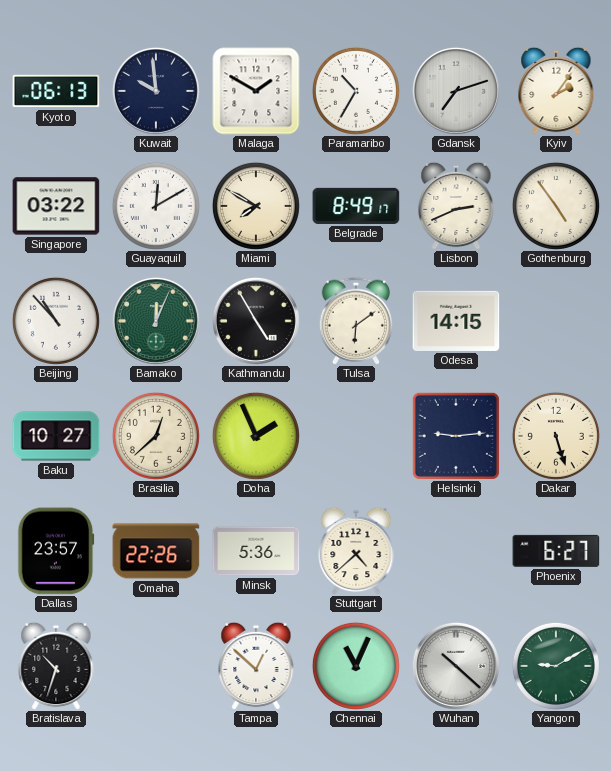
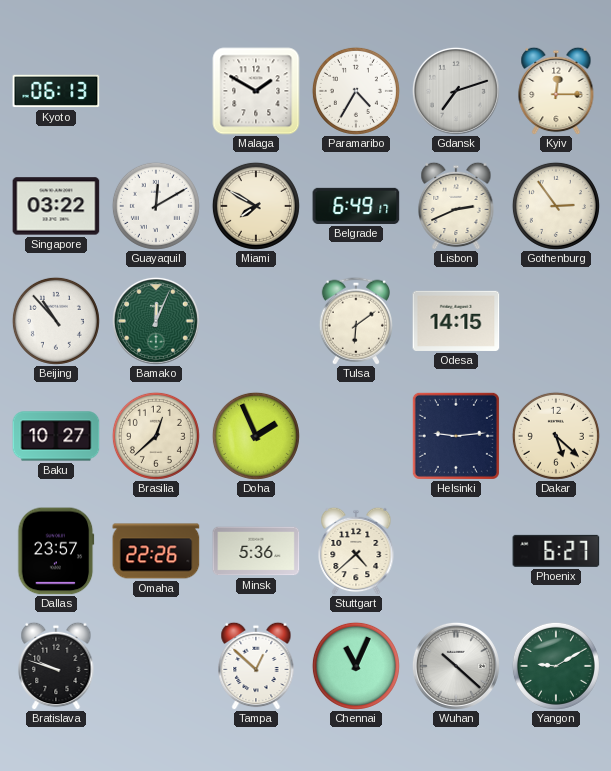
Kuwait: 9:59 -> none (156, 91)
Paramaribo: 10:35 -> 4:35 (356, 91)
Kyiv: 2:06 -> 12:15 (556, 91)
Belgrade: 8:49 -> 6:49 (356, 206)
Gothenburg: 4:54 -> 2:54 (556, 206)
Kathmandu: 4:55 -> none (256, 321)
Dakar: 5:27 -> 5:22 (556, 436)
Bratislava: 10:33 -> 9:48 (56, 666)
